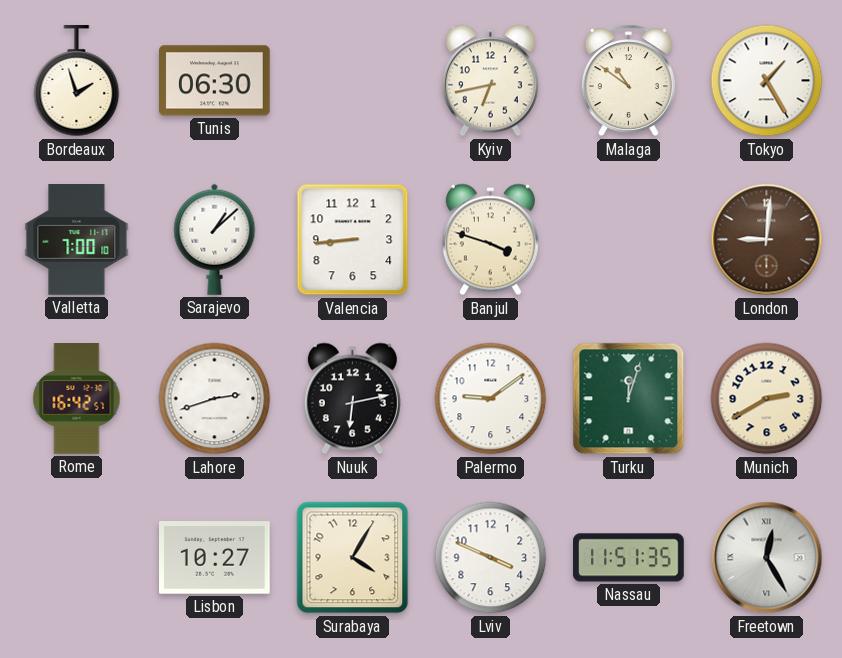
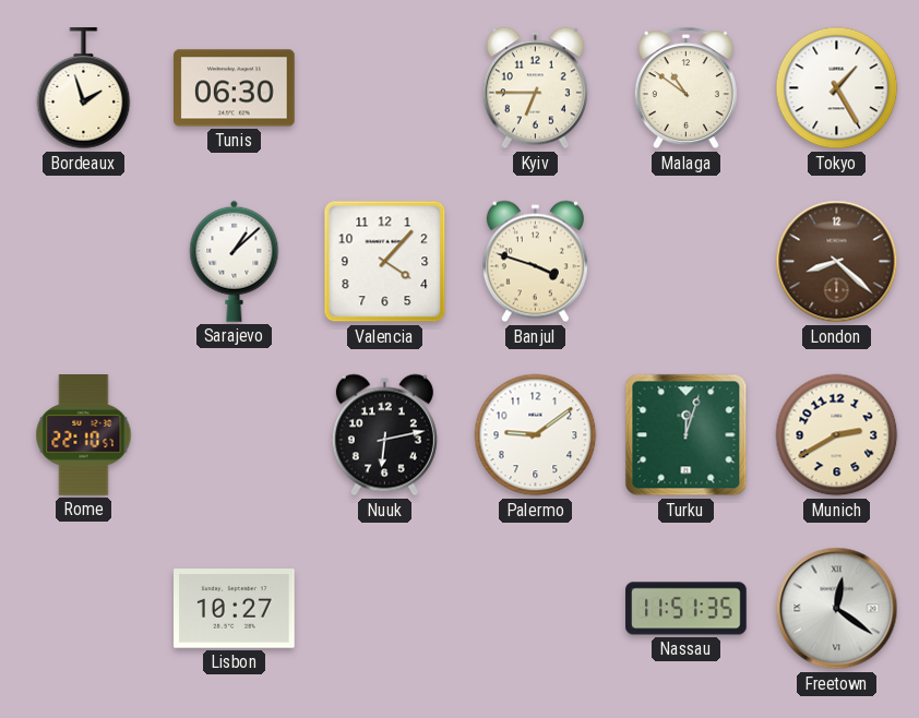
Kyiv: 6:43 -> 6:45 (535, 88)
Valletta: 7:00 -> none (77, 240)
Valencia: 8:44 -> 4:07 (385, 262)
London: 9:01 -> 8:22 (837, 262)
Rome: 16:42 -> 22:10 (84, 435)
Lahore: 2:42 -> none (215, 399)
Surabaya: 4:05 -> none (353, 558)
Lviv: 3:49 -> none (491, 558)
Freetown: 12:25 -> 12:21 (837, 609)
